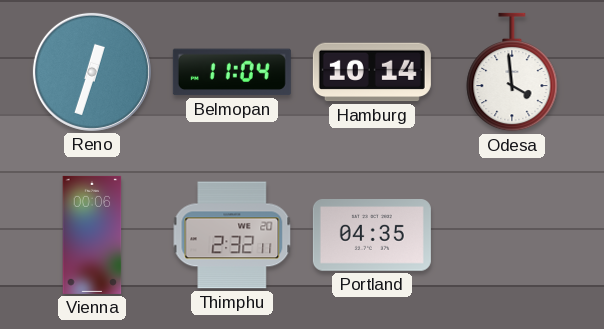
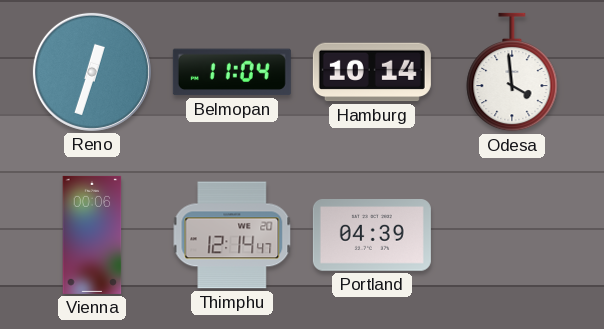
Thimphu: 2:32 -> 12:14 (232, 235)
Portland: 04:35 -> 04:39 (372, 236)
